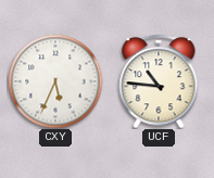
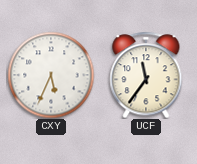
UCF: 10:46 -> 11:36 (146, 75)
